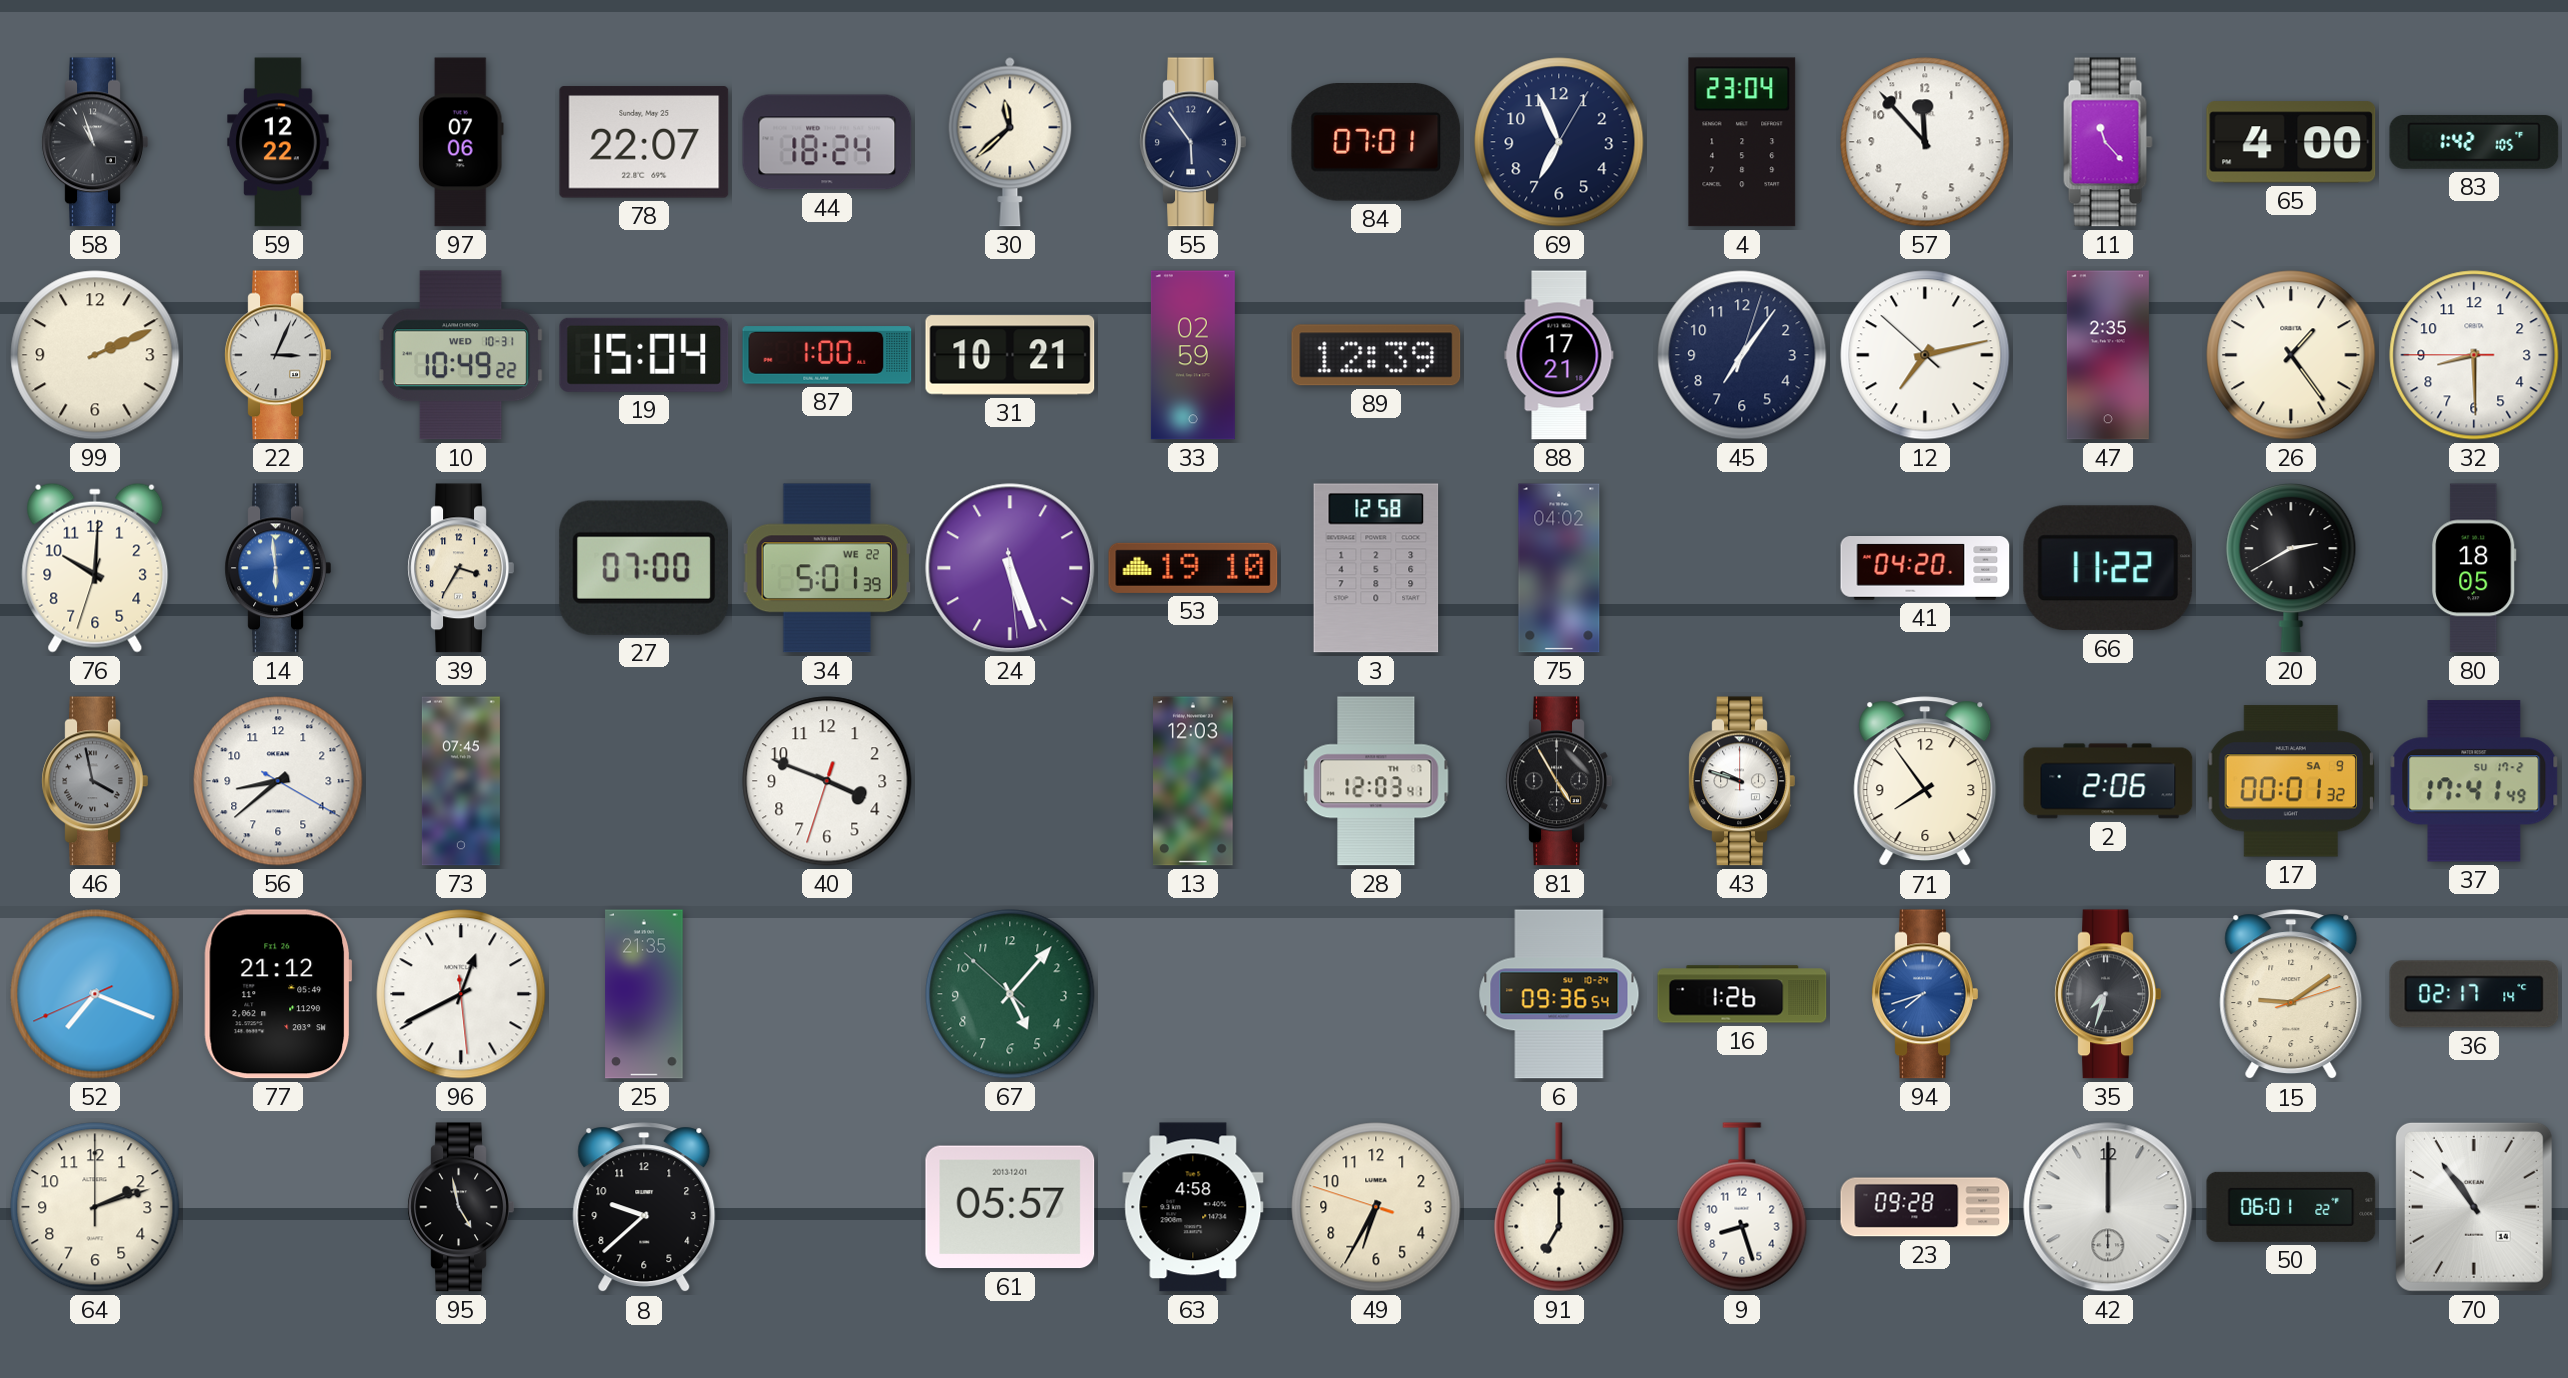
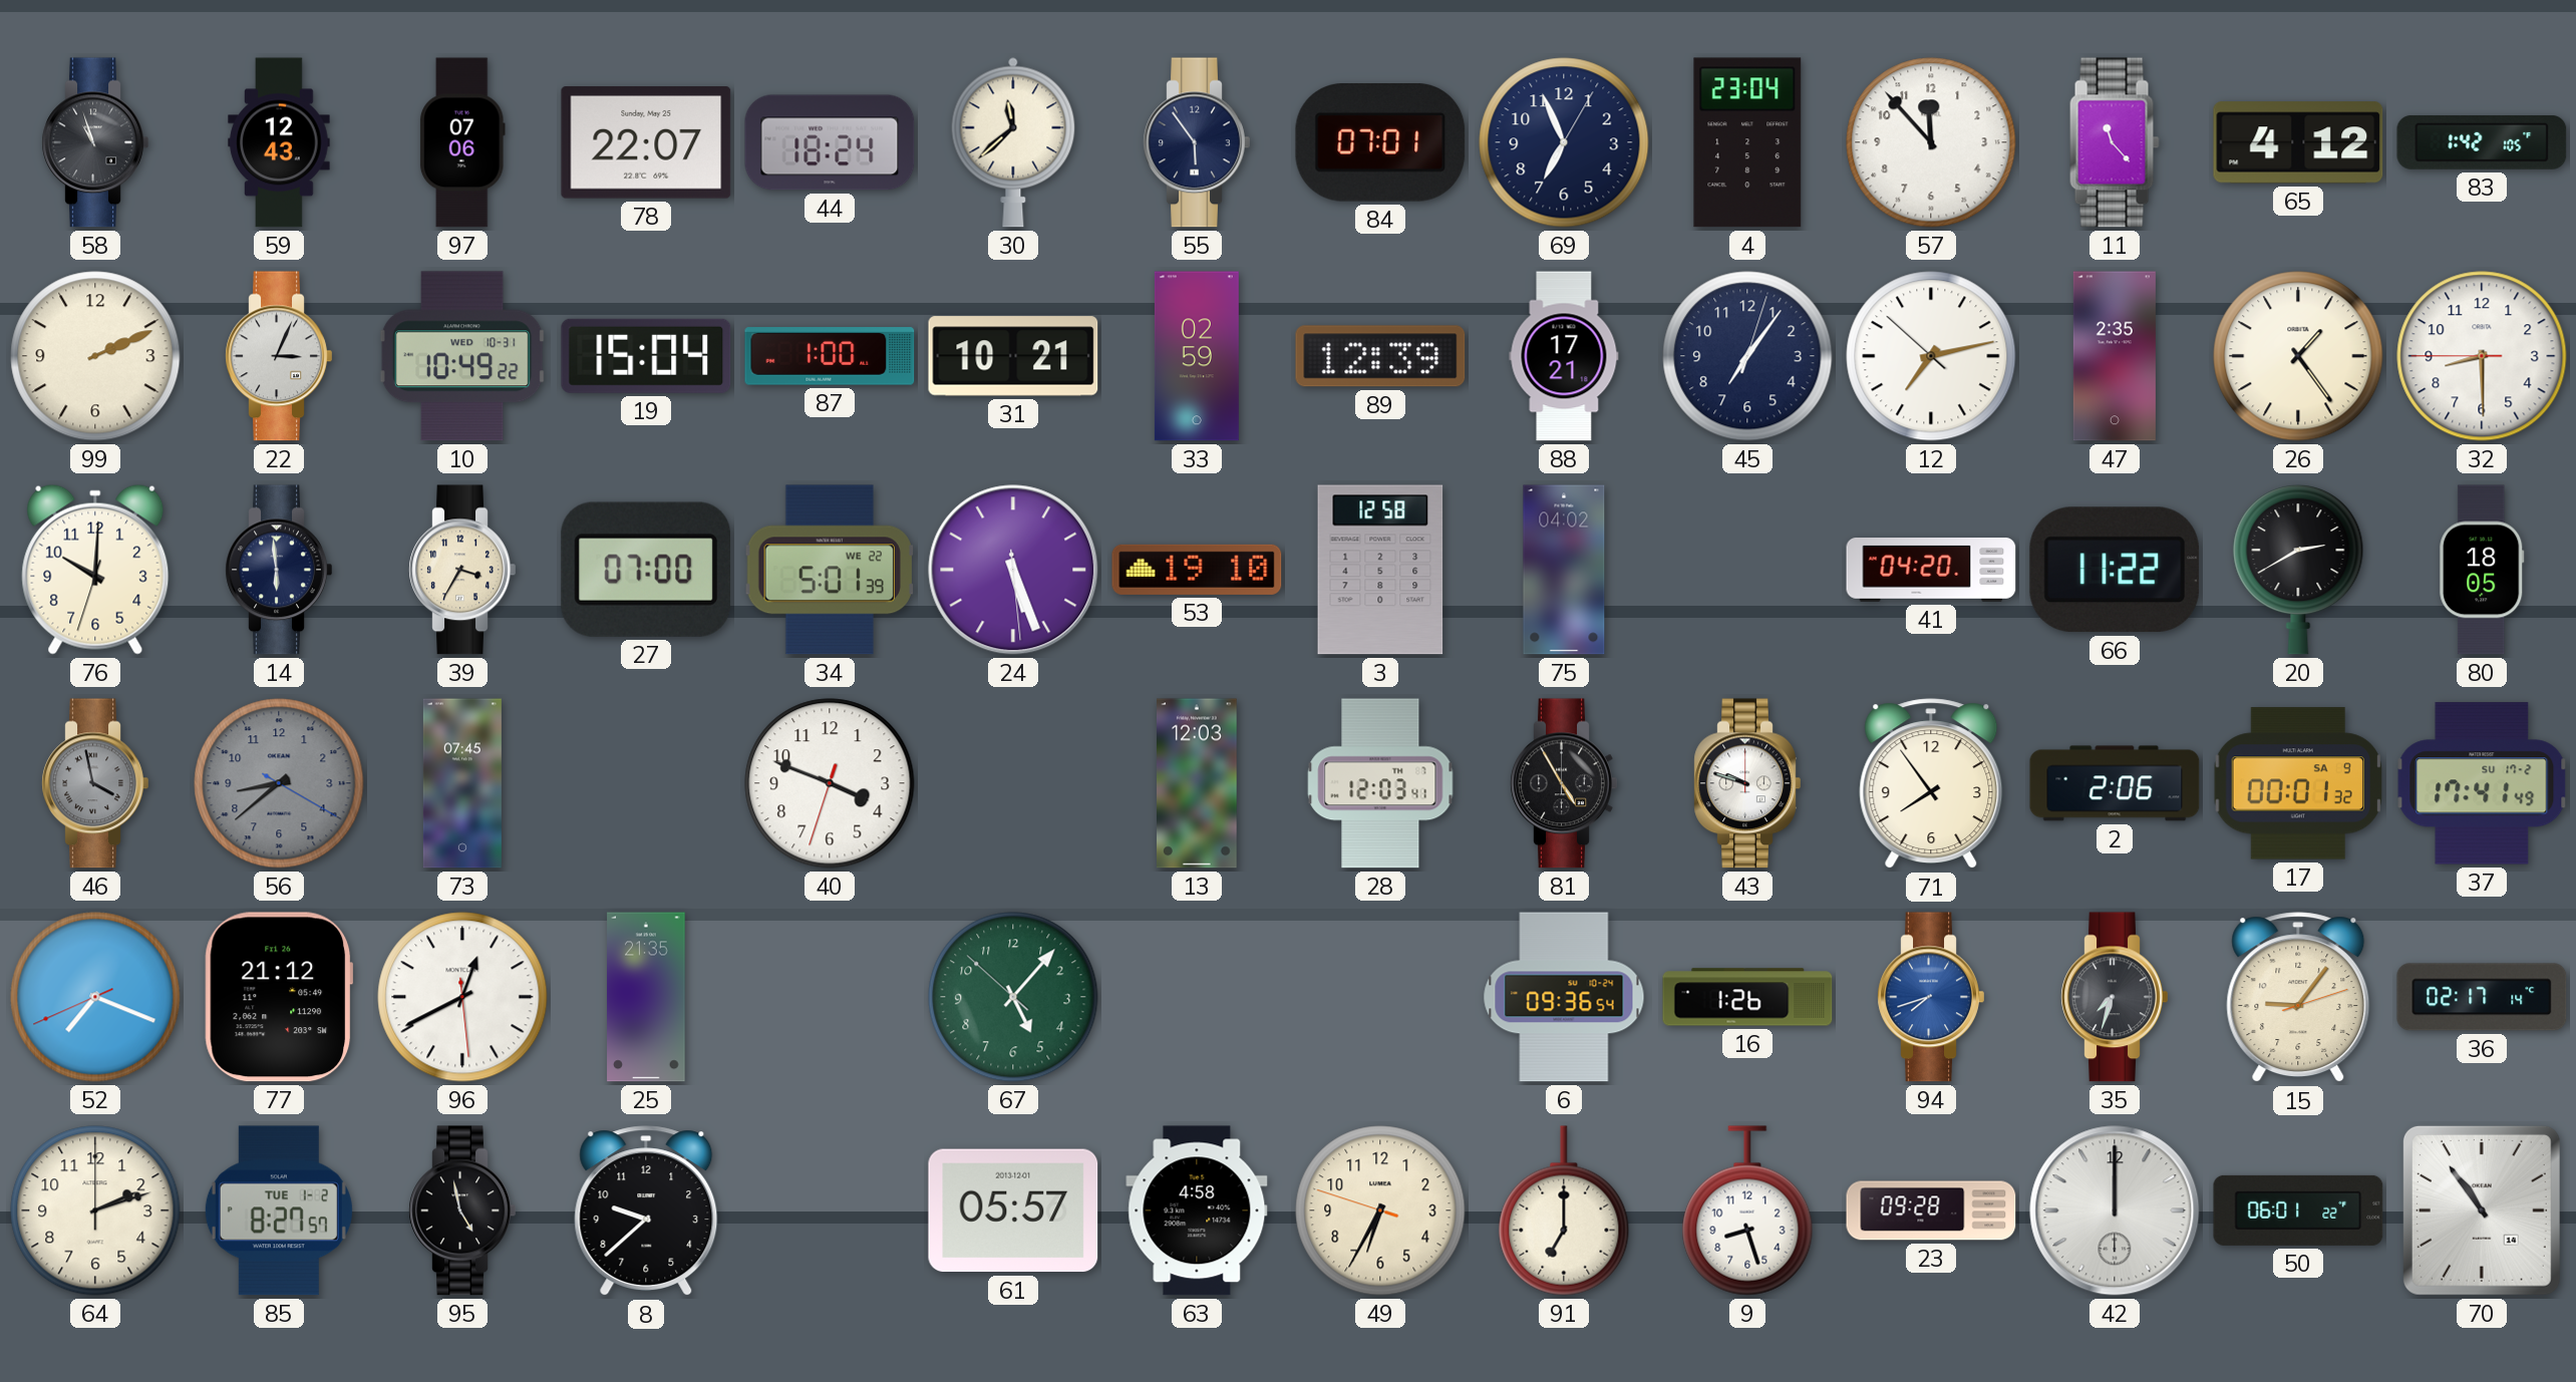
59: 12:22 -> 12:43 (279, 142)
65: 4:00 -> 4:12 (2298, 142)
14 dial: blue -> navy (279, 570)
56 dial: white -> grey (279, 783)
15: 9:09 -> 9:06 (2298, 998)
85: none -> 8:27 (279, 1211)
